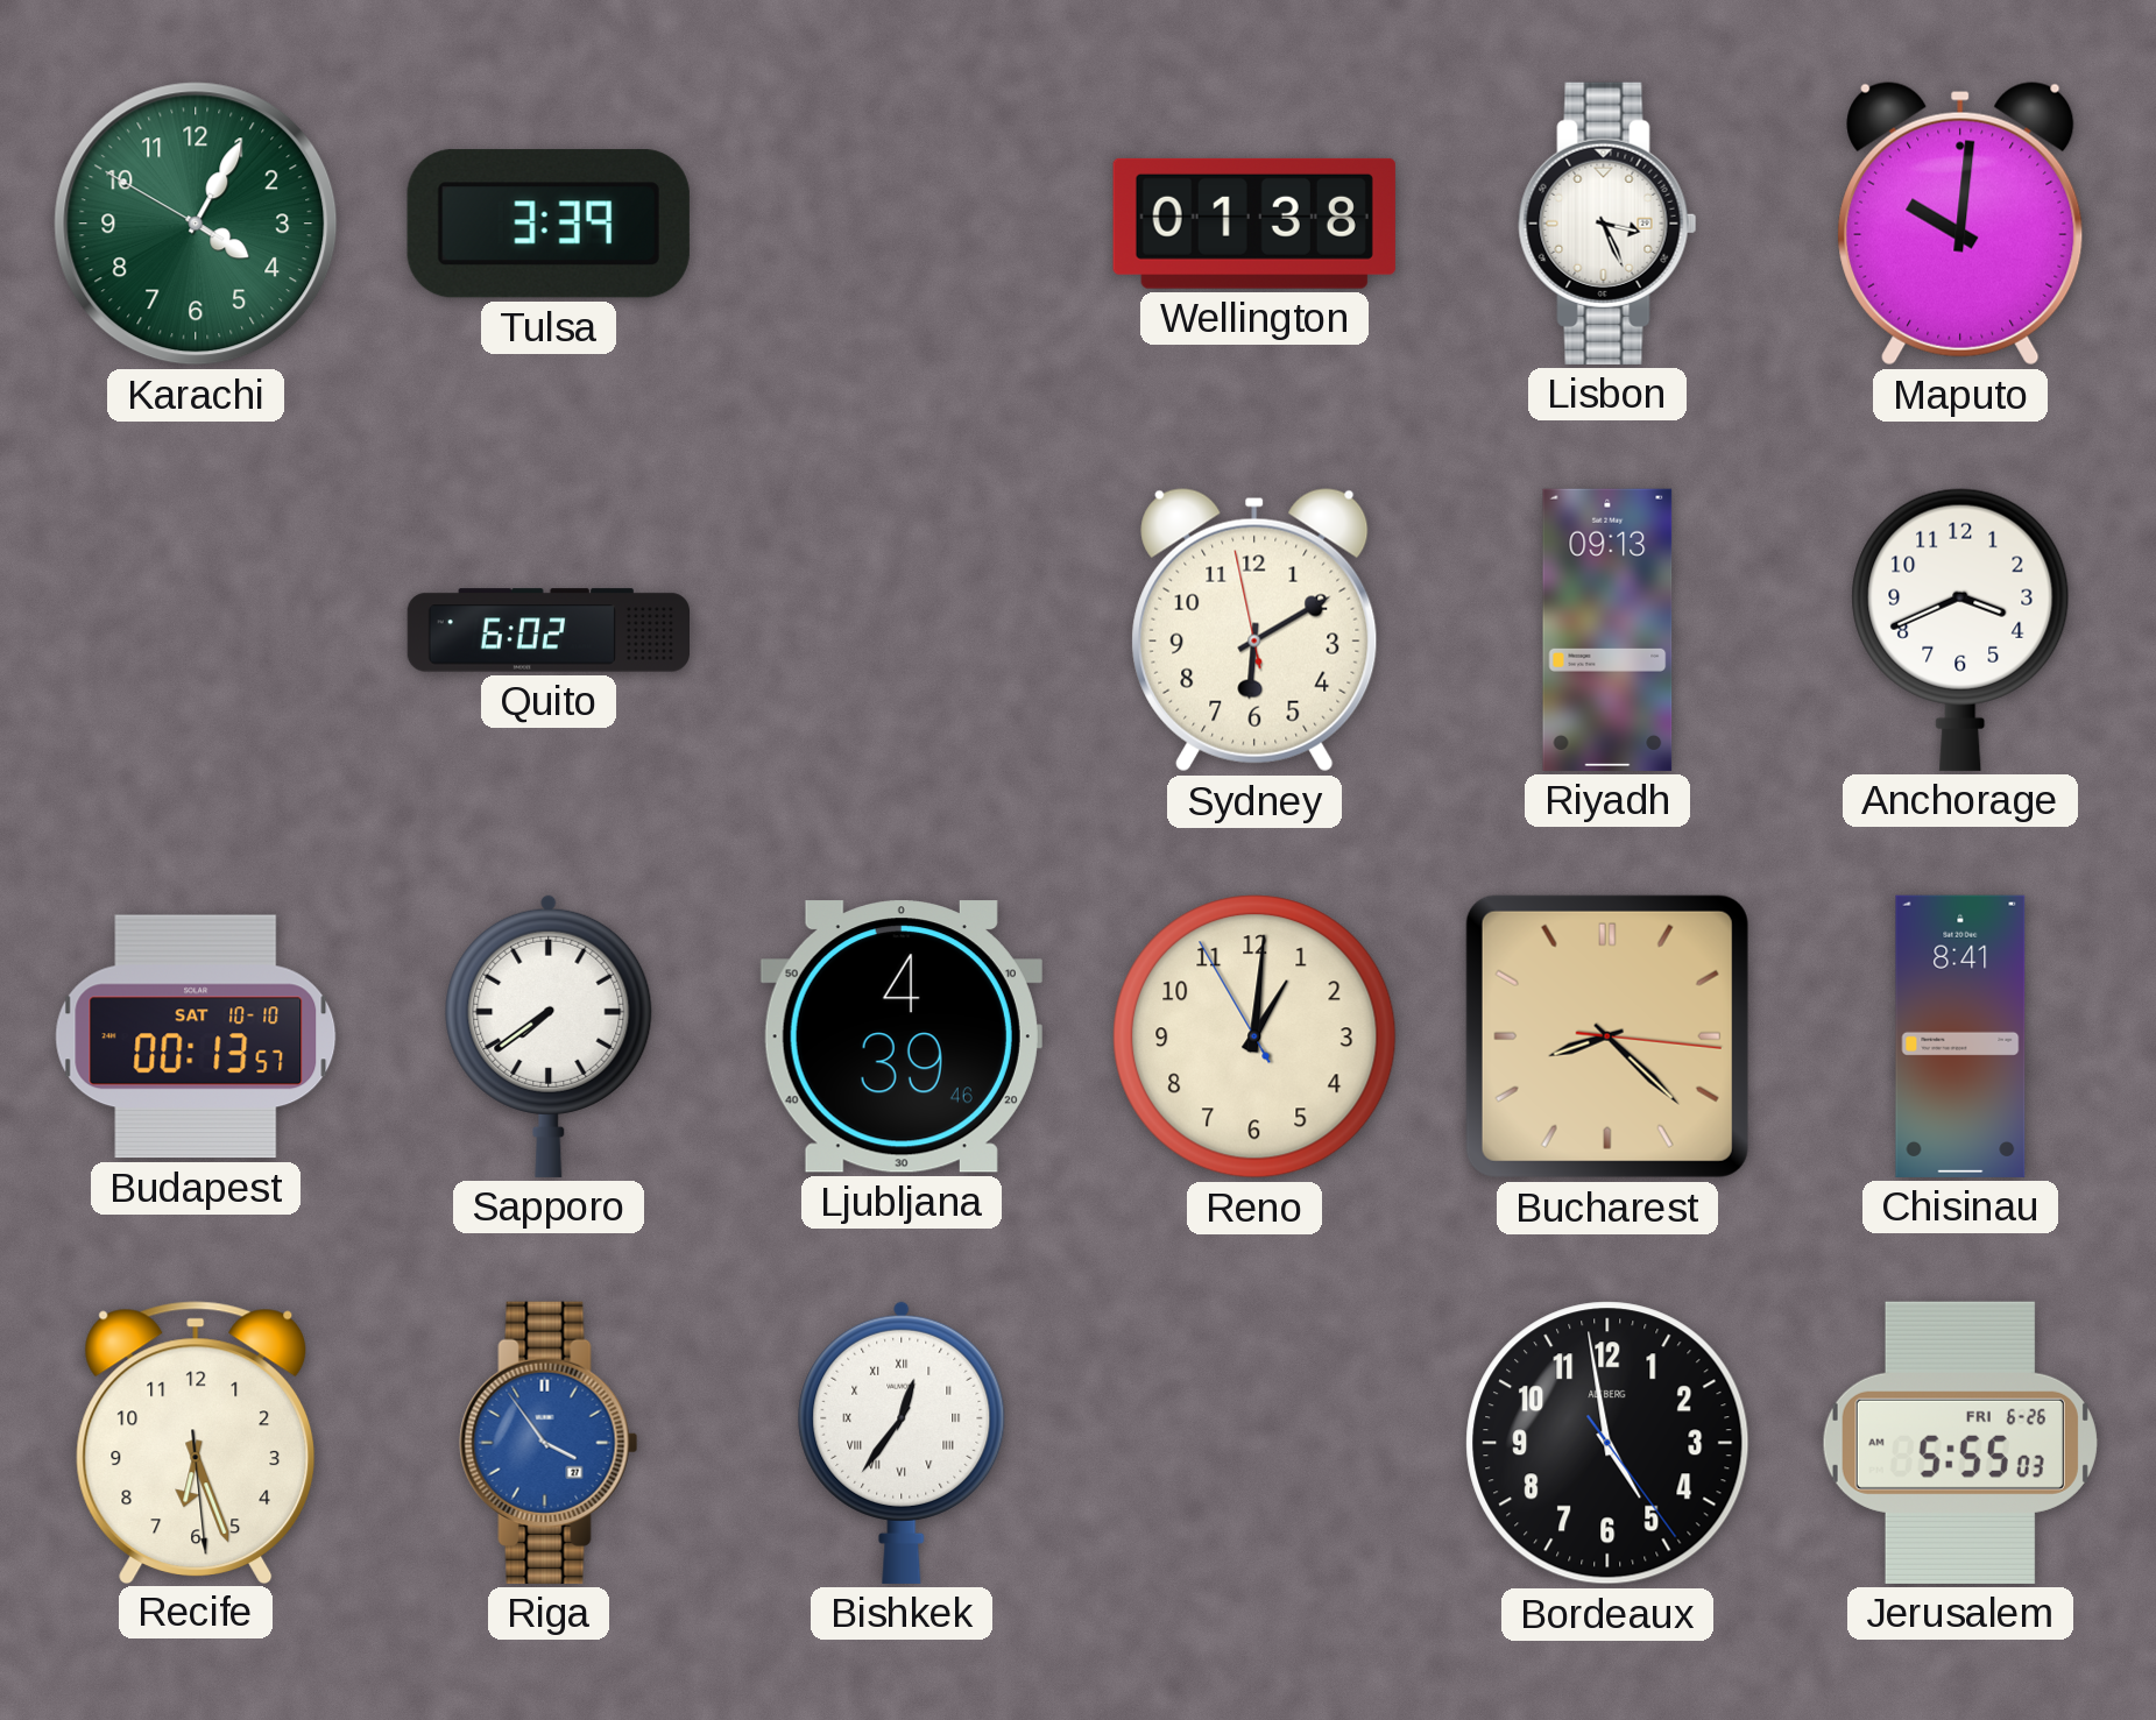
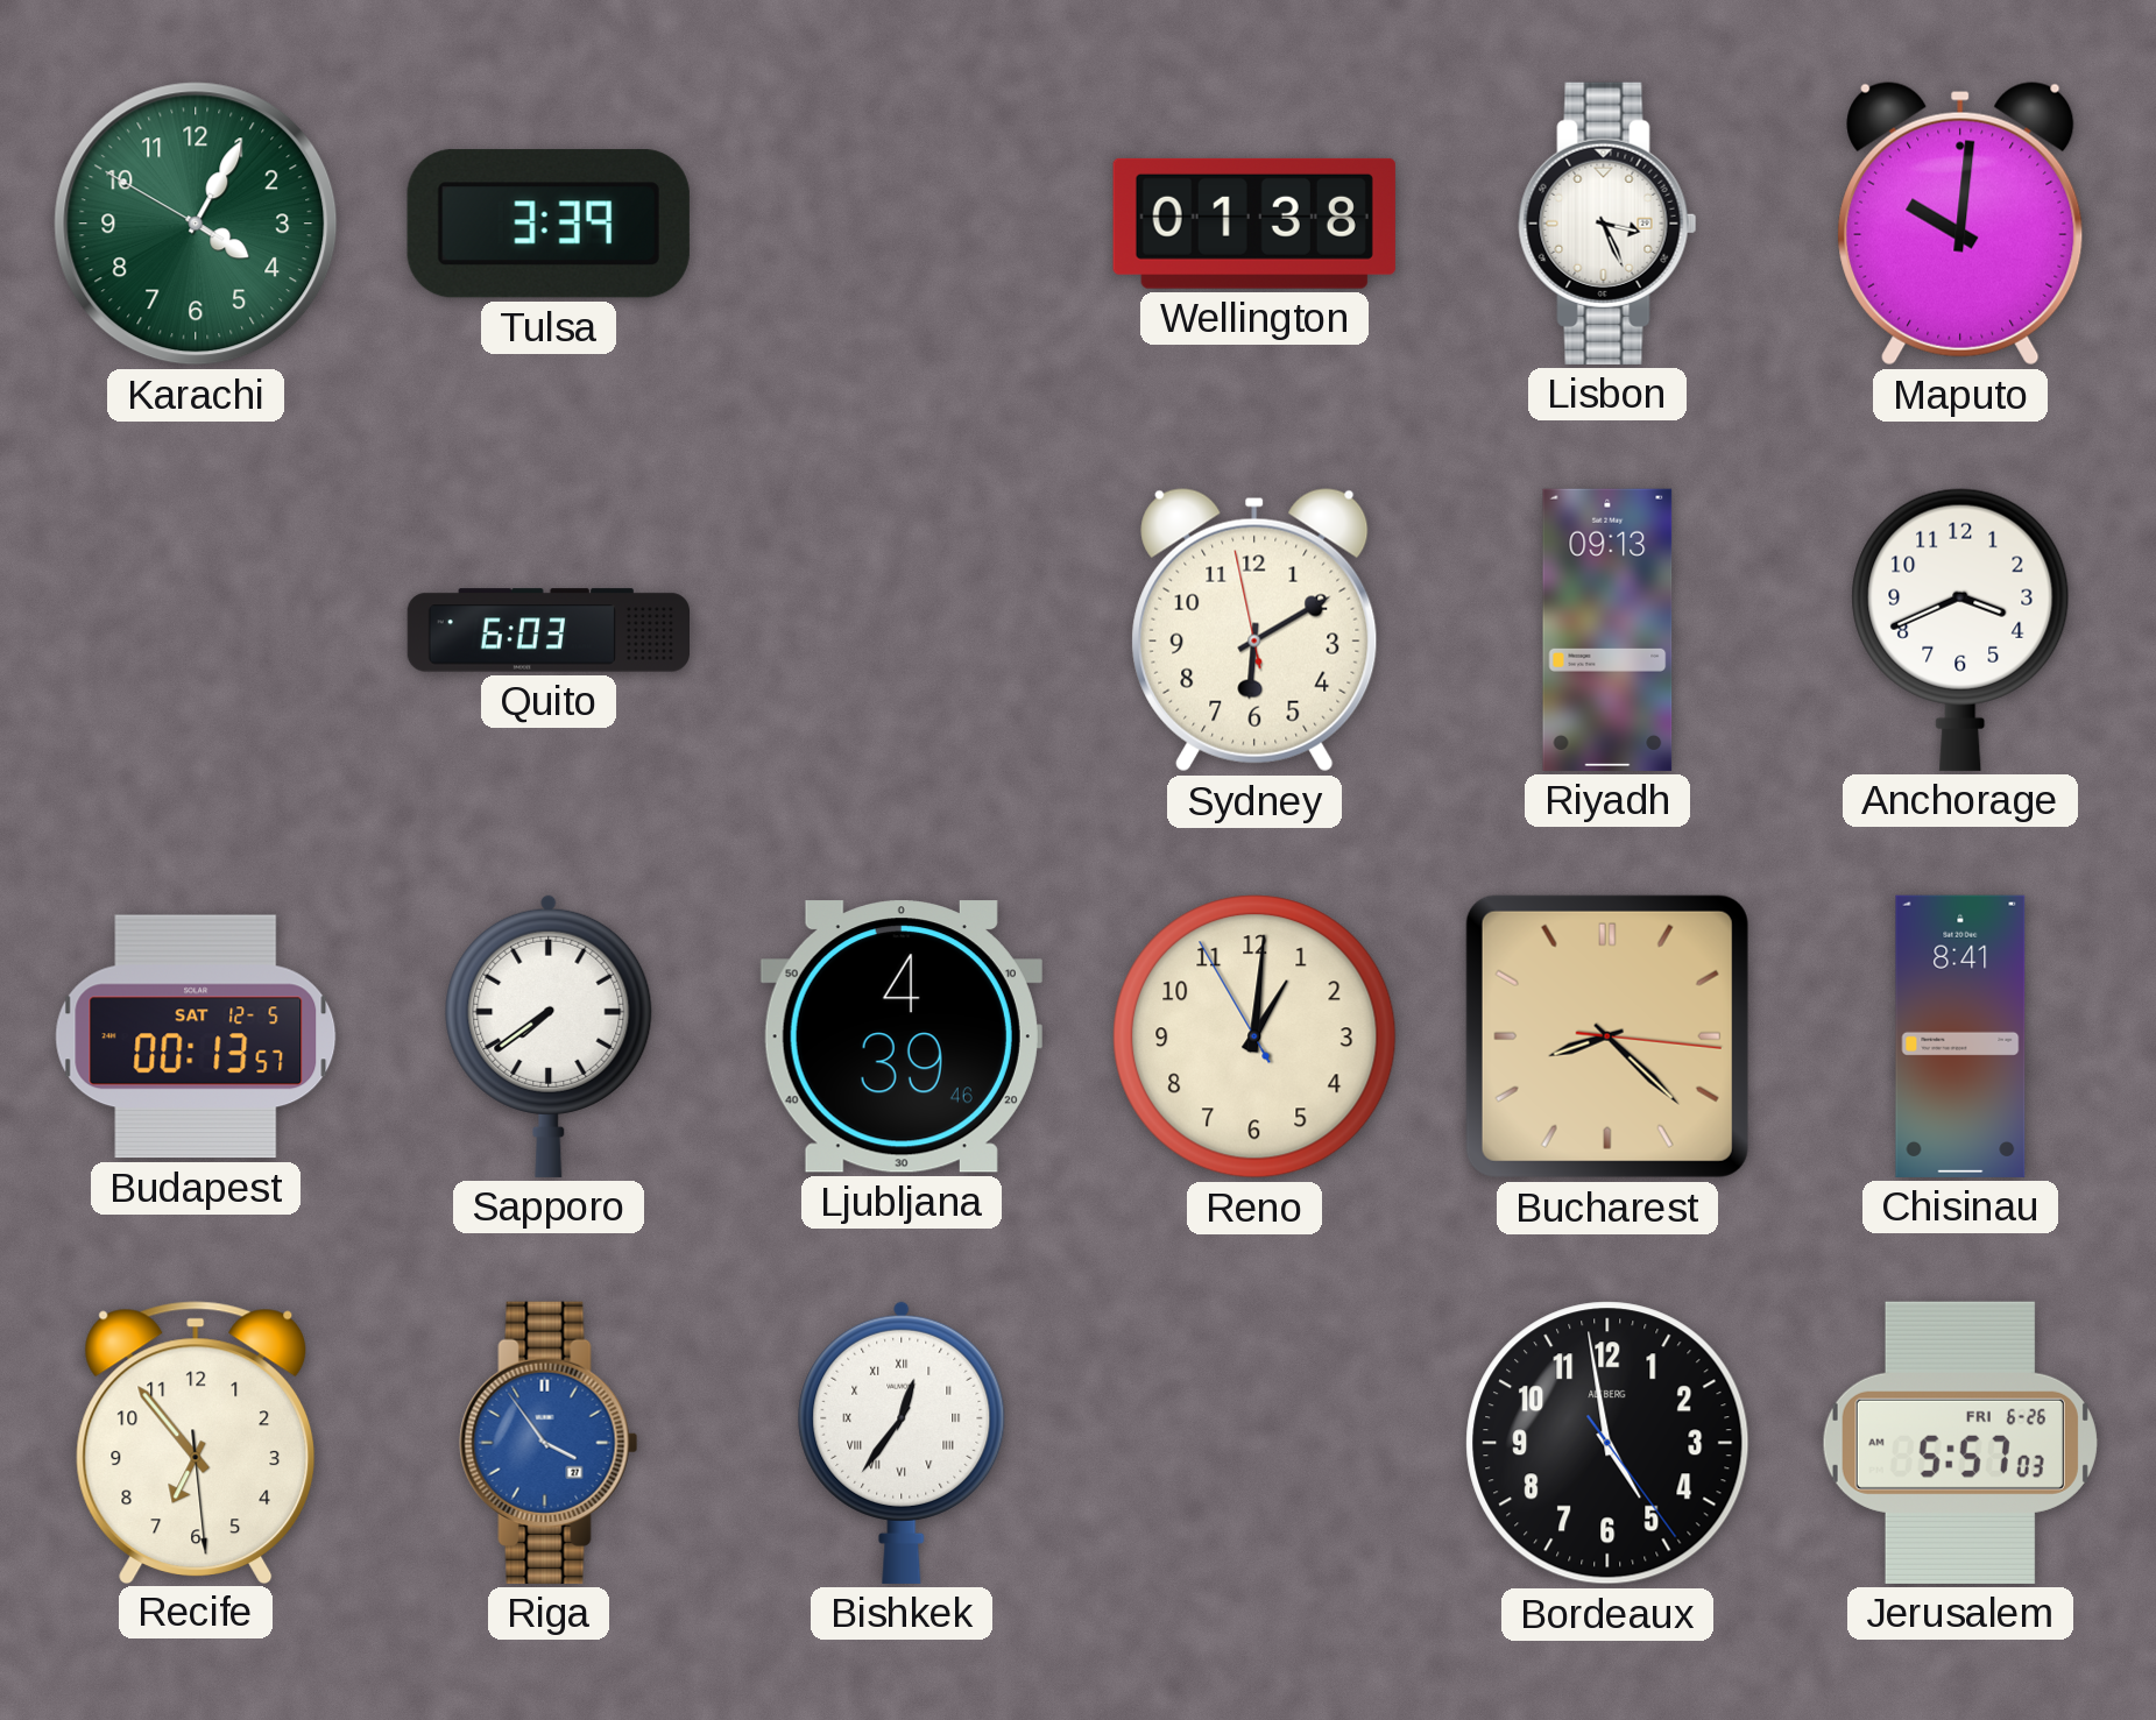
Quito: 6:02 -> 6:03 (547, 630)
Budapest date: SAT 10-10 -> SAT 12-5 (196, 1036)
Recife: 6:26 -> 6:53 (196, 1442)
Jerusalem: 5:55 -> 5:57 (1960, 1443)
